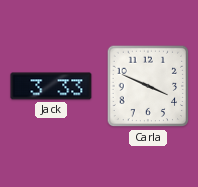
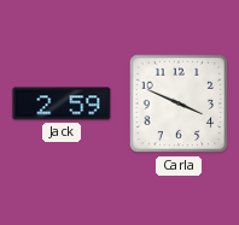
Jack: 3:33 -> 2:59 (62, 103)
